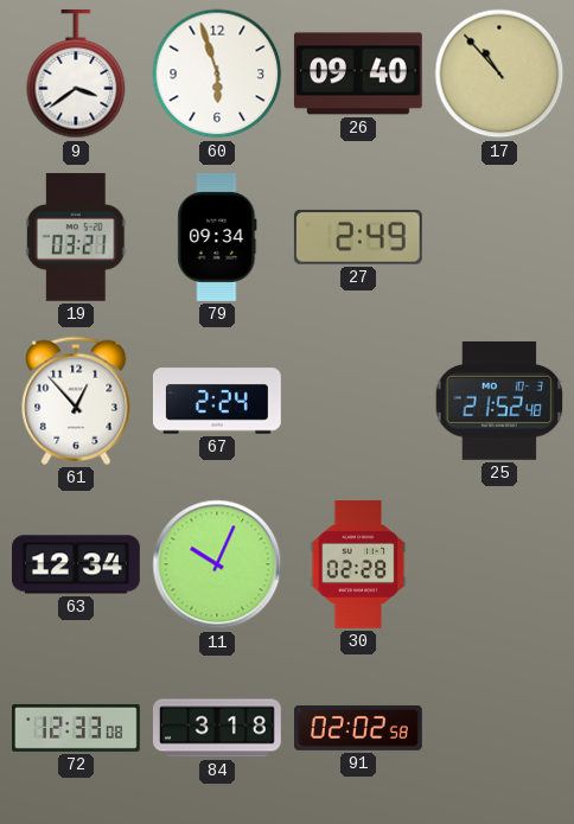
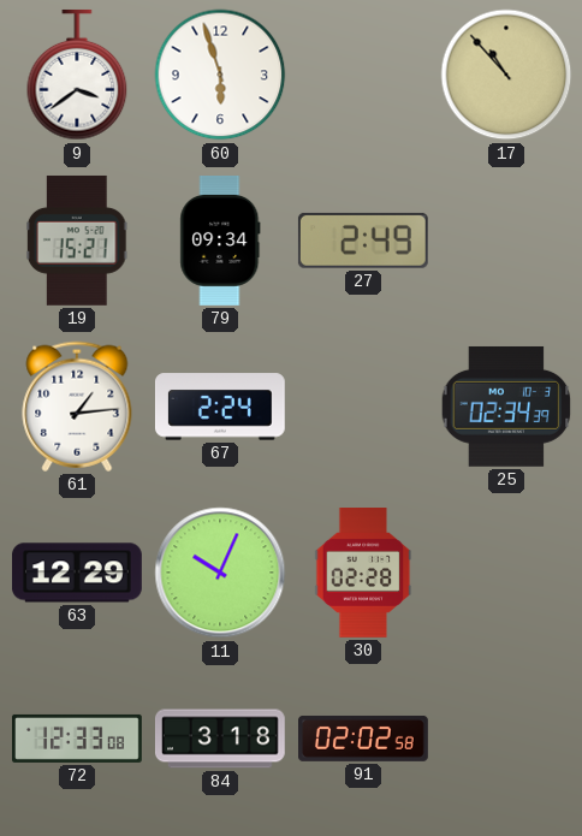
26: 09:40 -> none (358, 74)
19: 03:21 -> 15:21 (77, 241)
61: 12:53 -> 1:14 (77, 407)
25: 21:52 -> 02:34 (506, 407)
63: 12:34 -> 12:29 (78, 573)
